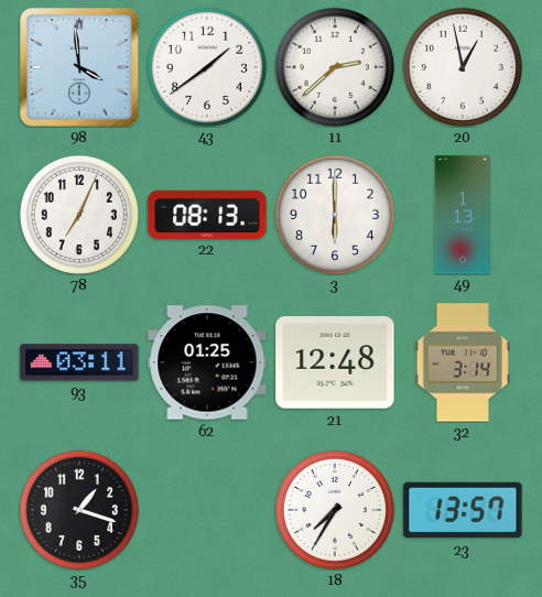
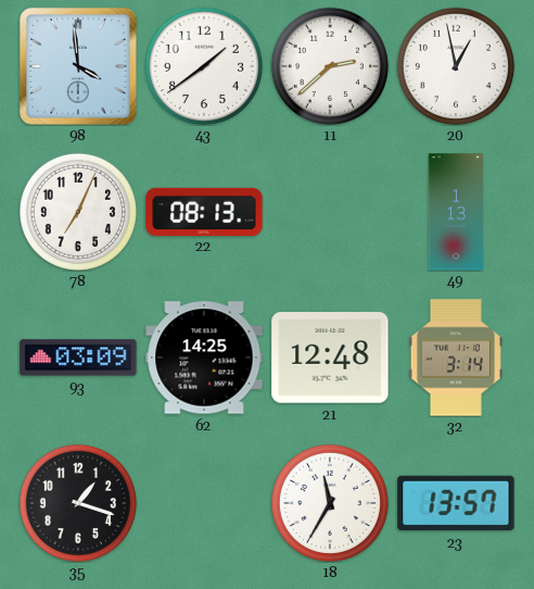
3: 6:00 -> none (335, 215)
93: 03:11 -> 03:09 (78, 358)
62: 01:25 -> 14:25 (204, 358)
18: 7:35 -> 11:35 (330, 503)
